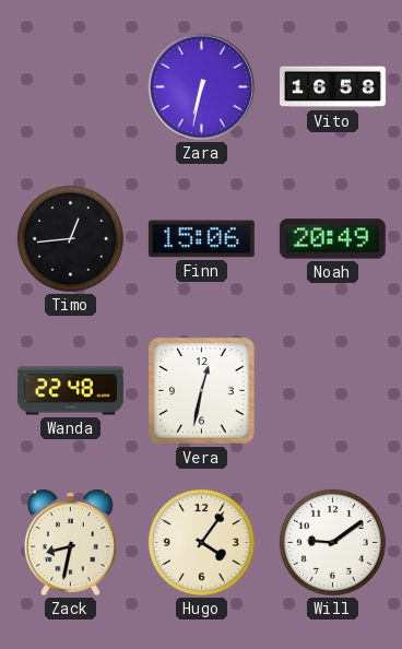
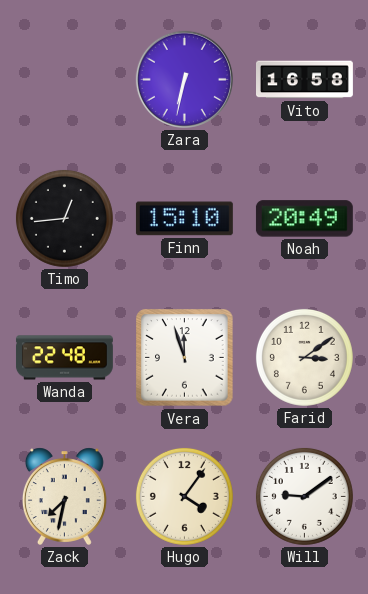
Finn: 15:06 -> 15:10 (184, 219)
Vera: 12:32 -> 11:57 (185, 358)
Farid: none -> 3:09 (304, 357)
Zack: 8:32 -> 7:32 (64, 496)
